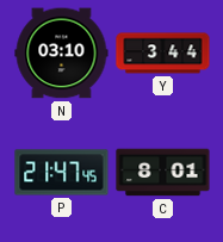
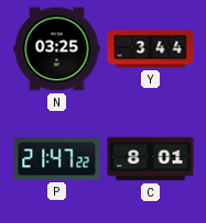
N: 03:10 -> 03:25 (57, 49)
P: 21:47:45 -> 21:47:22 (57, 159)
